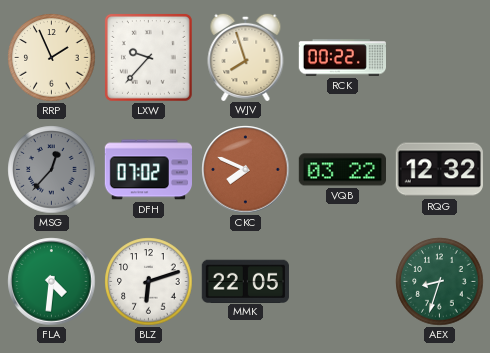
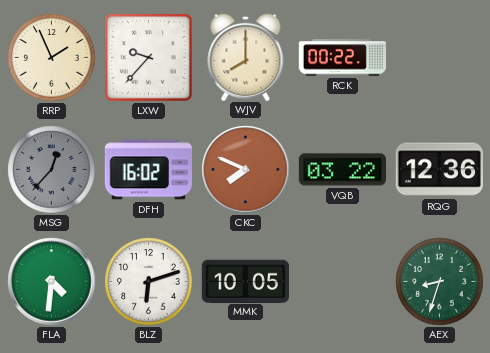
WJV: 7:57 -> 8:00 (246, 56)
DFH: 07:02 -> 16:02 (148, 170)
RQG: 12:32 -> 12:36 (439, 170)
MMK: 22:05 -> 10:05 (245, 281)
